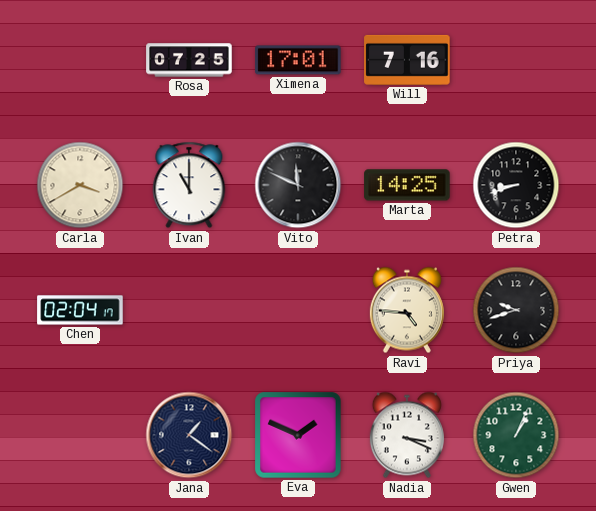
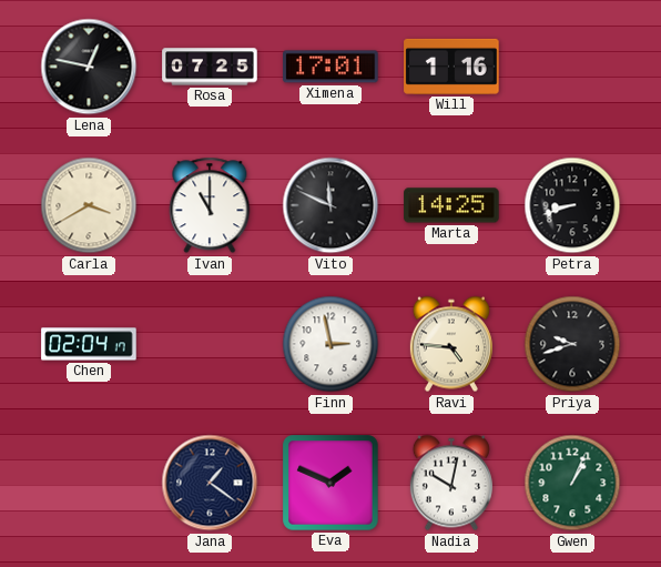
Lena: none -> 12:47 (89, 67)
Will: 7:16 -> 1:16 (451, 67)
Finn: none -> 2:58 (330, 344)
Nadia: 3:19 -> 10:02 (451, 483)
